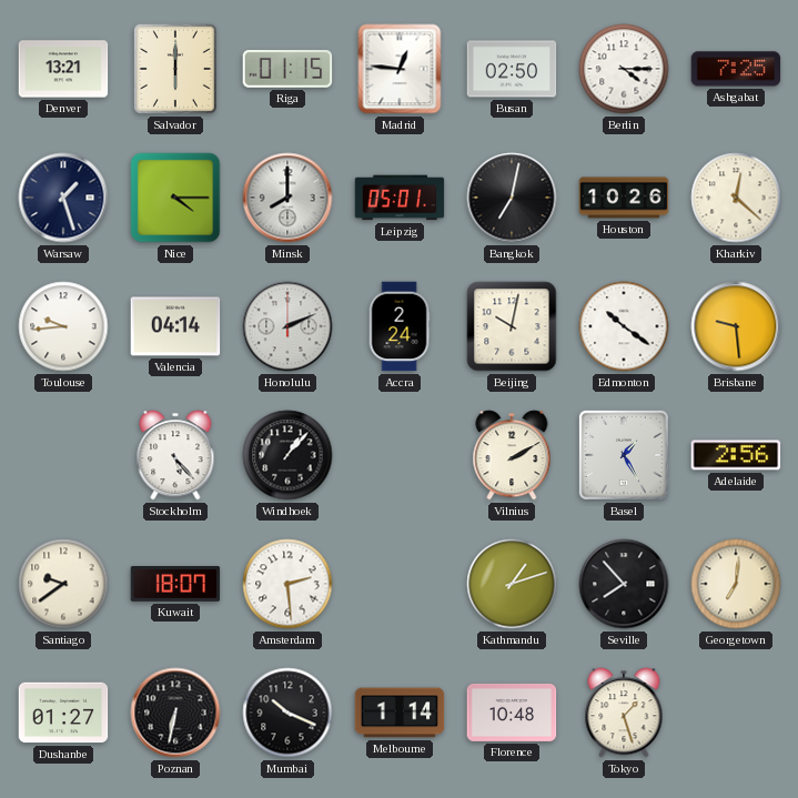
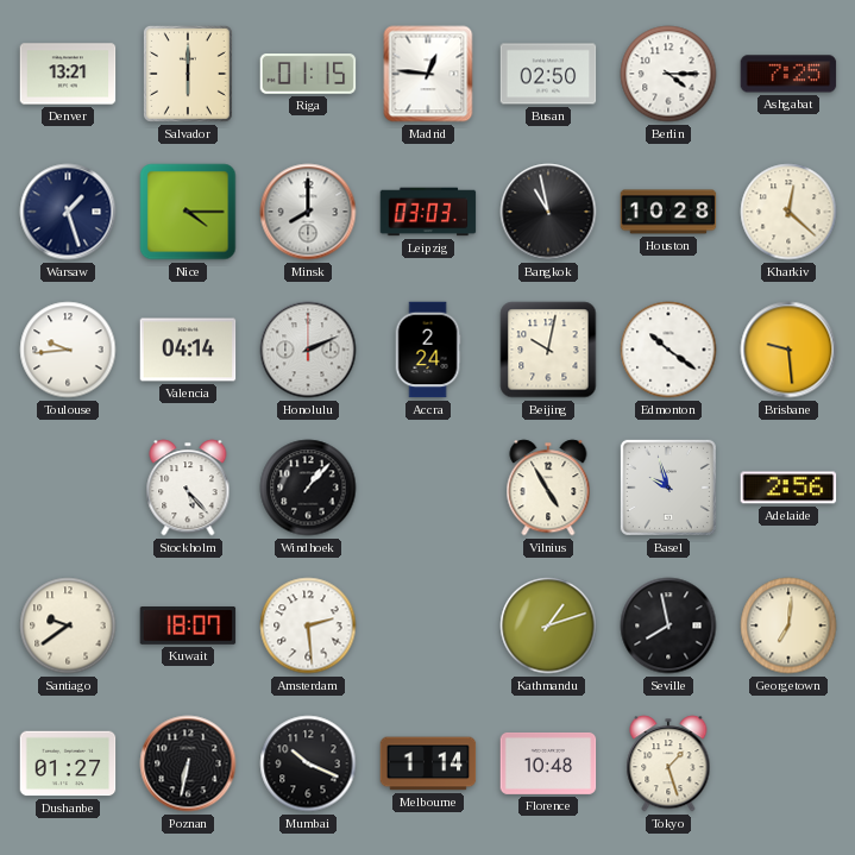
Leipzig: 05:01 -> 03:03 (428, 212)
Bangkok: 7:02 -> 10:58 (548, 212)
Houston: 10:26 -> 10:28 (668, 212)
Vilnius: 2:10 -> 4:55 (548, 488)
Basel: 1:25 -> 9:57 (668, 488)
Seville: 7:53 -> 7:58 (668, 625)
